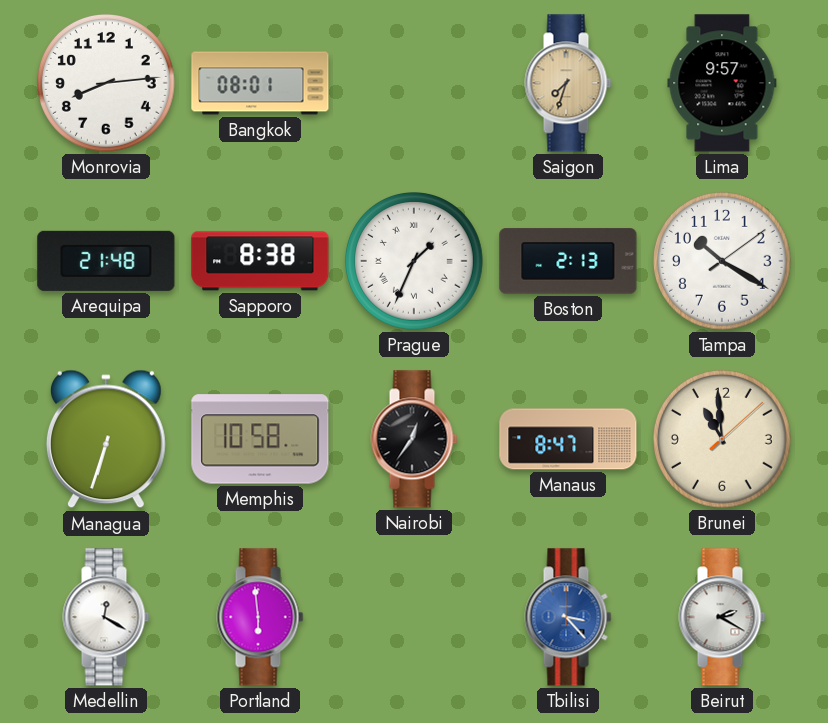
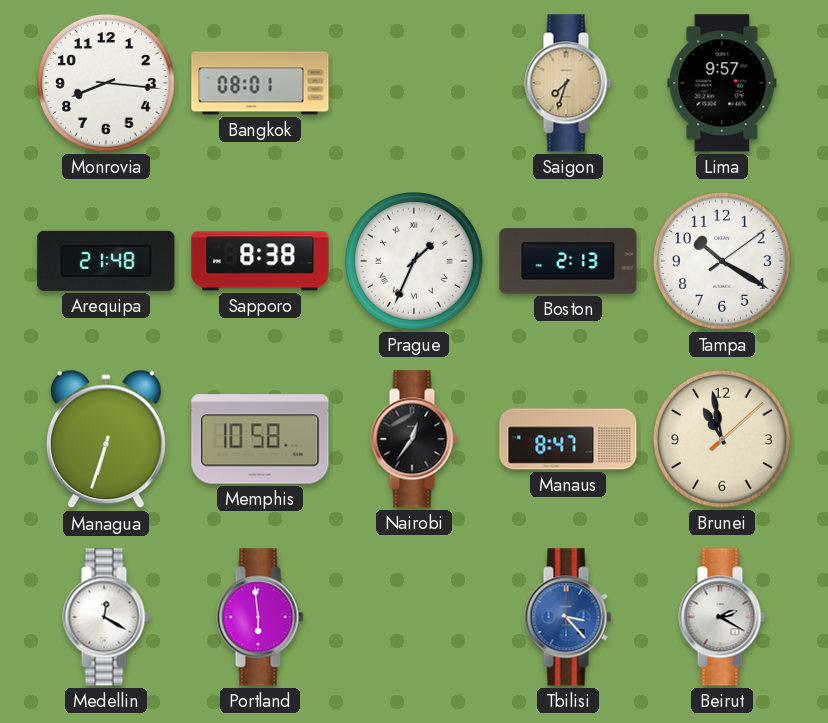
Monrovia: 8:14 -> 8:16 (107, 84)
Brunei: 10:59 -> 10:58 (723, 440)
